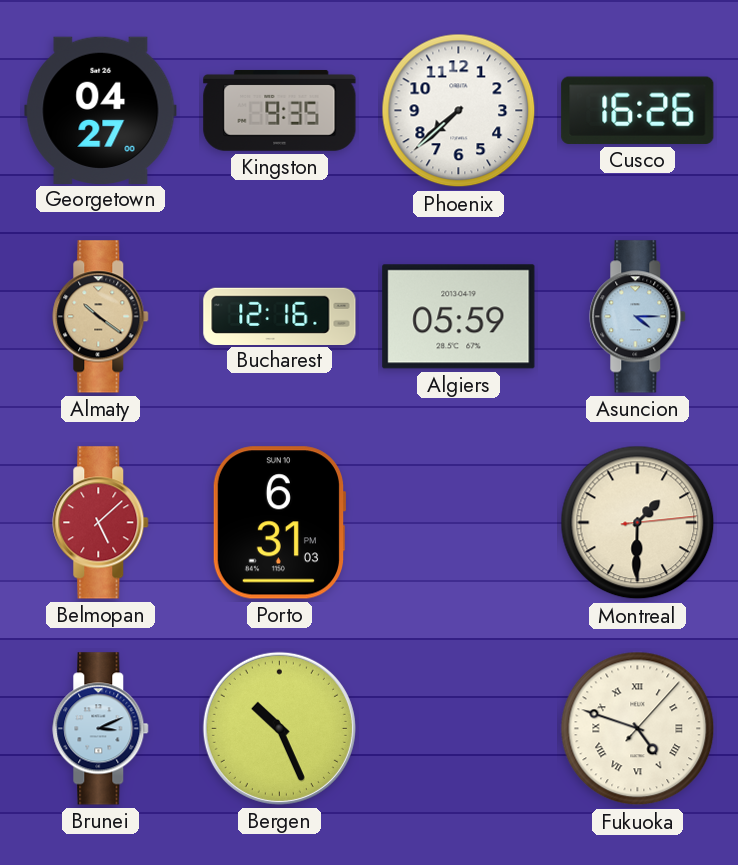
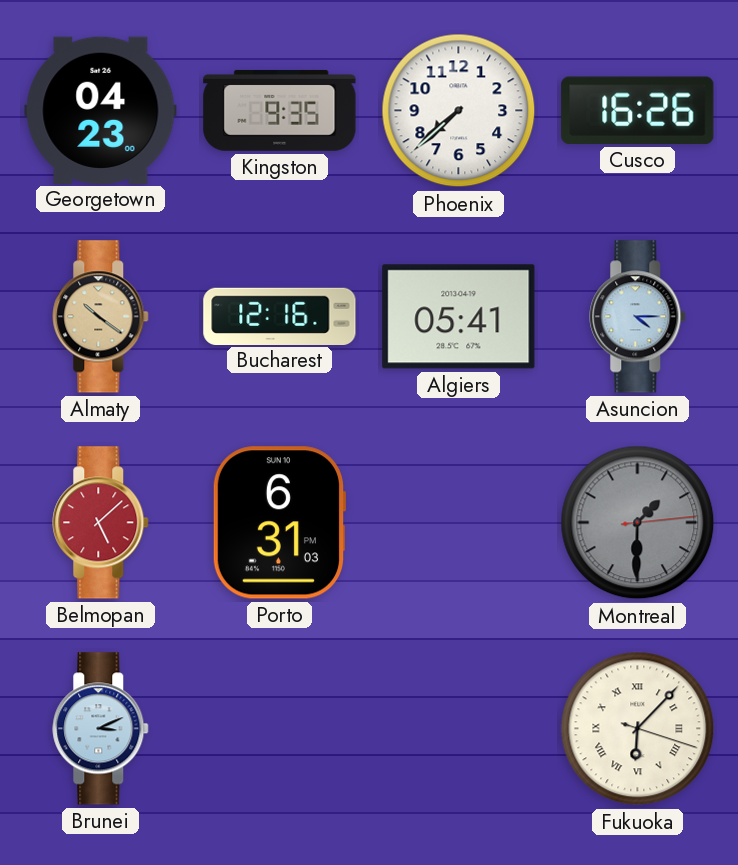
Georgetown: 04:27 -> 04:23 (101, 110)
Algiers: 05:59 -> 05:41 (459, 317)
Montreal dial: cream -> grey (638, 523)
Bergen: 10:26 -> none (279, 728)
Fukuoka: 4:48 -> 6:07 (638, 729)
